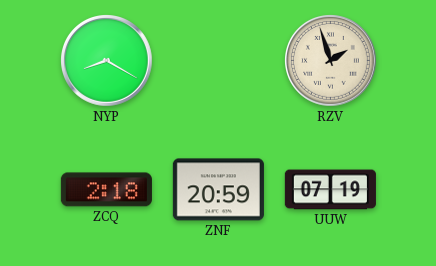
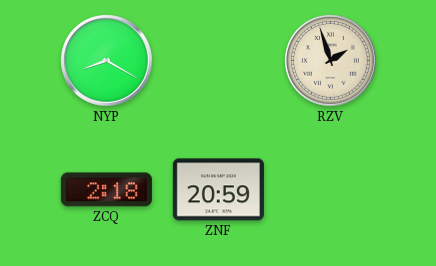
UUW: 07:19 -> none (330, 190)
